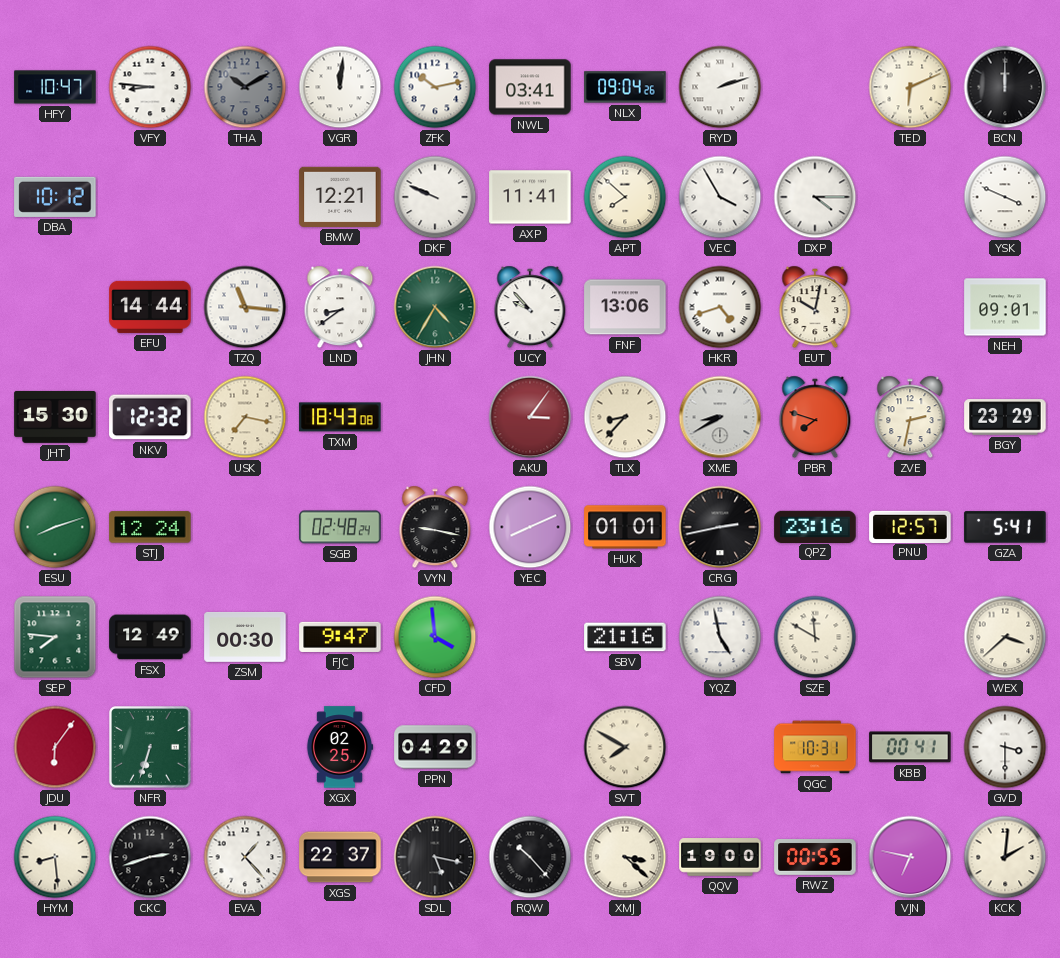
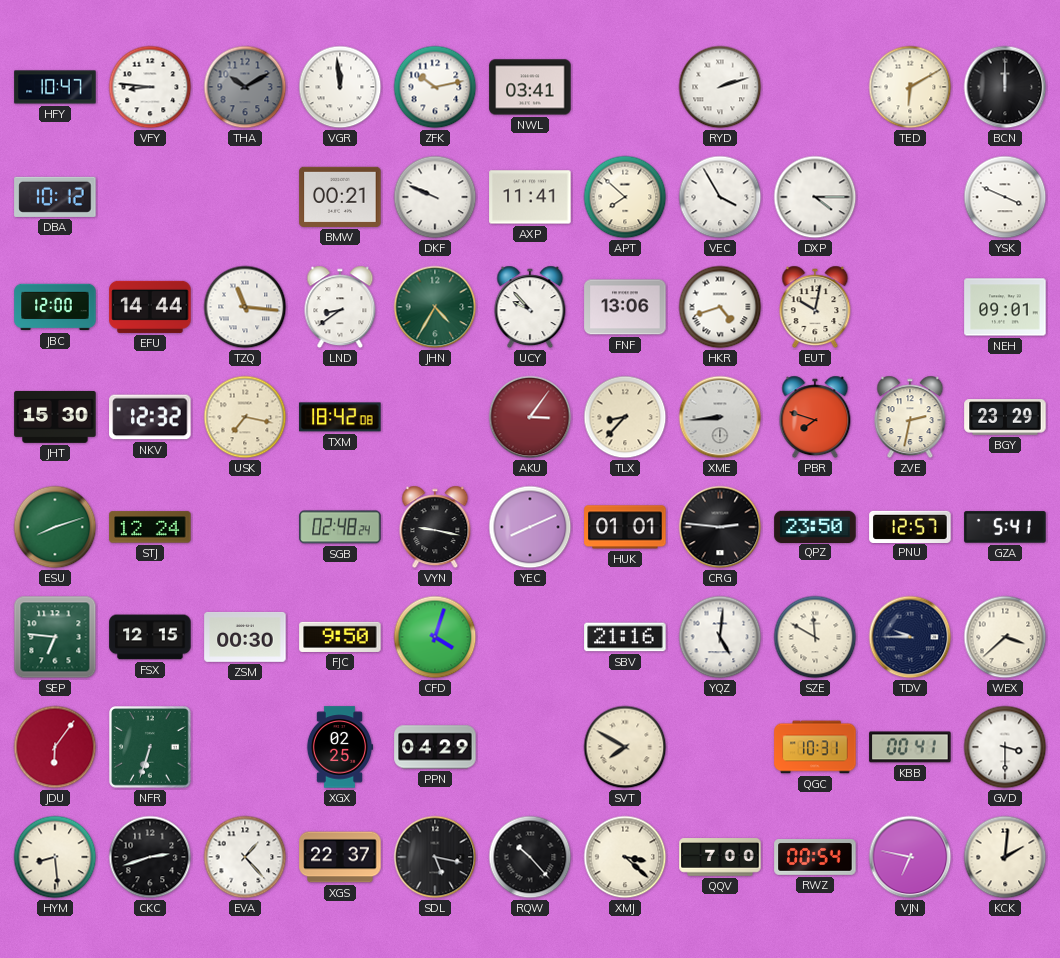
VGR: 12:01 -> 11:59 (340, 87)
NLX: 09:04 -> none (625, 87)
TED: 6:11 -> 6:10 (910, 87)
BMW: 12:21 -> 00:21 (340, 197)
JBC: none -> 12:00 (55, 307)
TXM: 18:43 -> 18:42 (340, 417)
XME: 8:40 -> 8:44 (720, 417)
CRG: 2:43 -> 2:46 (720, 527)
QPZ: 23:16 -> 23:50 (815, 526)
SEP: 7:46 -> 6:46 (55, 637)
FSX: 12:49 -> 12:15 (150, 637)
FJC: 9:47 -> 9:50 (340, 637)
CFD: 3:59 -> 4:03 (435, 637)
YQZ: 4:58 -> 5:01 (720, 637)
TDV: none -> 9:45 (910, 637)
QQV: 19:00 -> 7:00 (720, 857)
RWZ: 00:55 -> 00:54 (815, 858)
